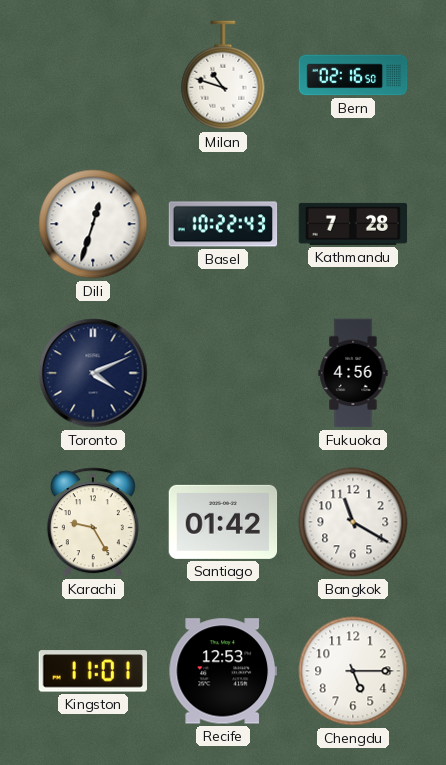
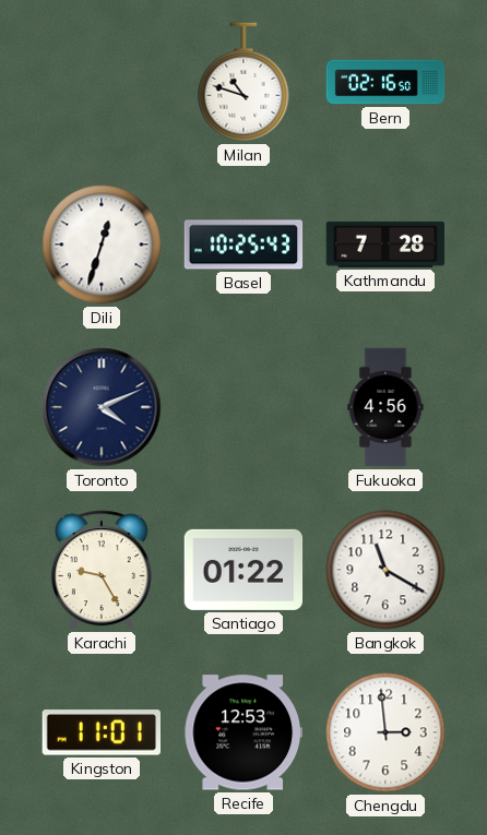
Basel: 10:22 -> 10:25 (243, 244)
Santiago: 01:42 -> 01:22 (243, 570)
Chengdu: 5:15 -> 2:59 (385, 732)
